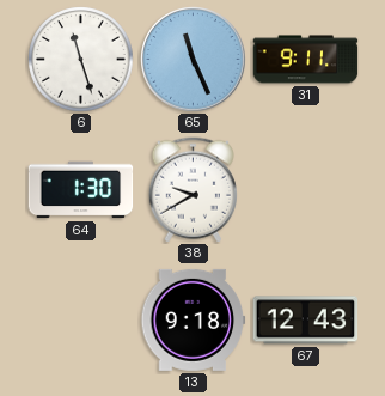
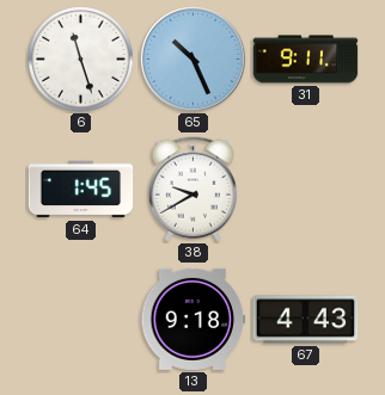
65: 11:26 -> 10:26 (194, 60)
64: 1:30 -> 1:45 (81, 190)
67: 12:43 -> 4:43 (306, 320)
